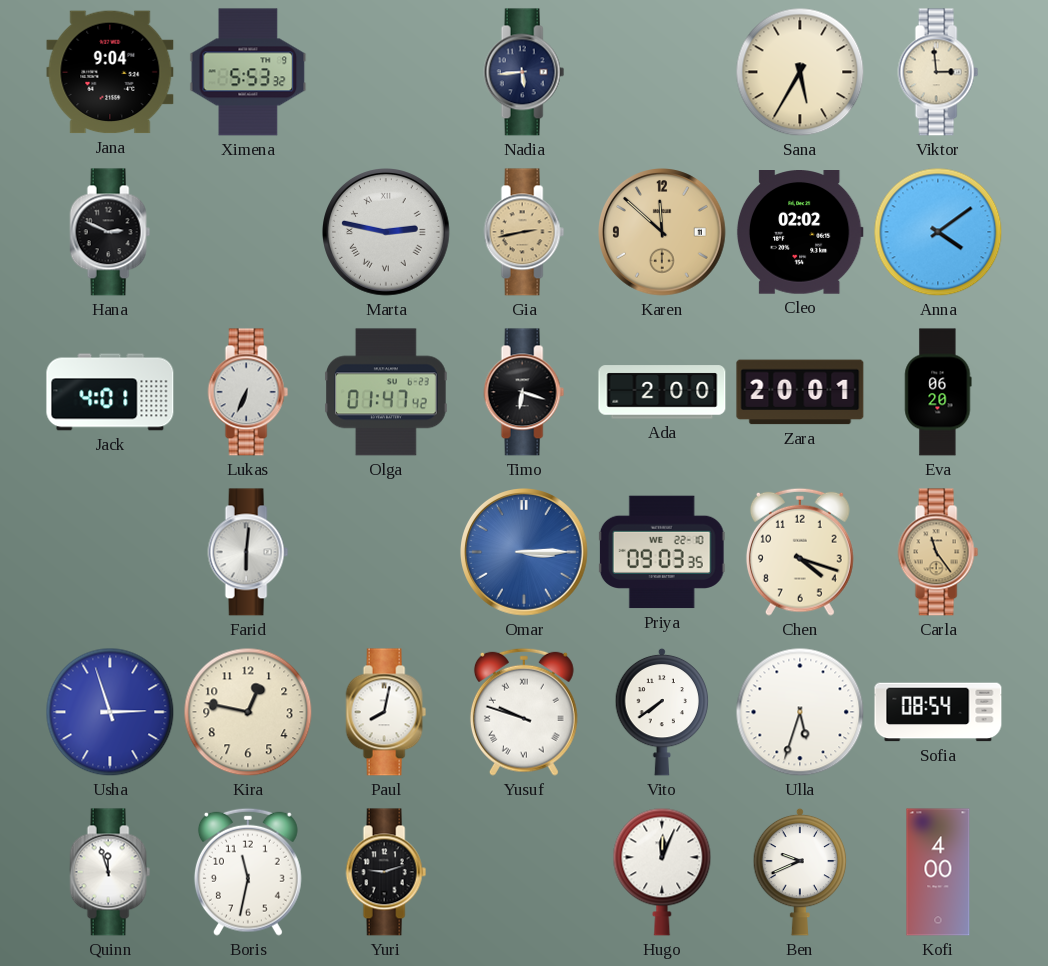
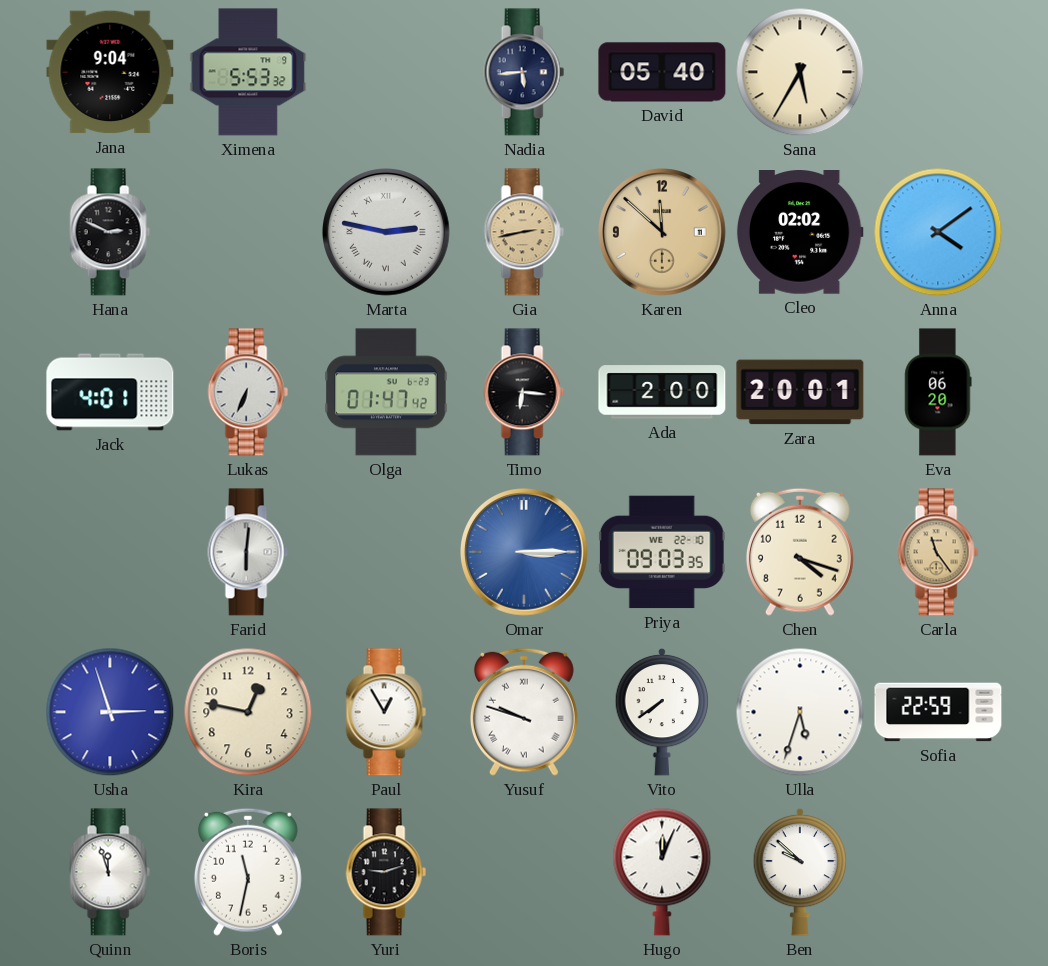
David: none -> 05:40 (662, 72)
Viktor: 2:59 -> none (938, 72)
Timo: 6:18 -> 6:16 (524, 392)
Paul: 8:02 -> 12:55 (386, 712)
Sofia: 08:54 -> 22:59 (938, 712)
Ben: 9:41 -> 9:52 (800, 872)
Kofi: 4:00 -> none (938, 872)
